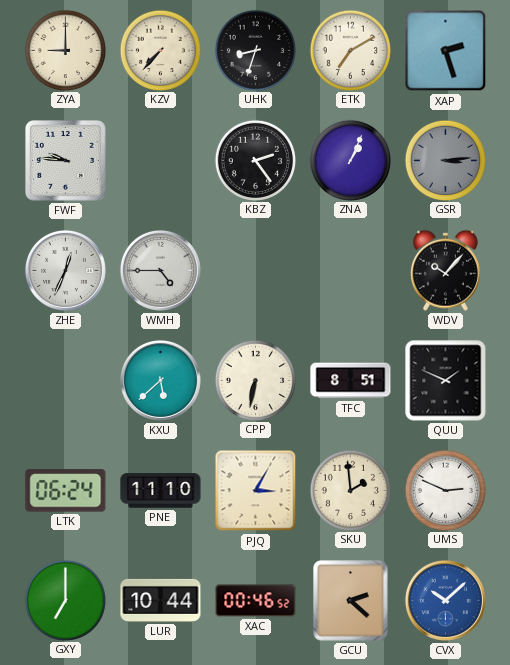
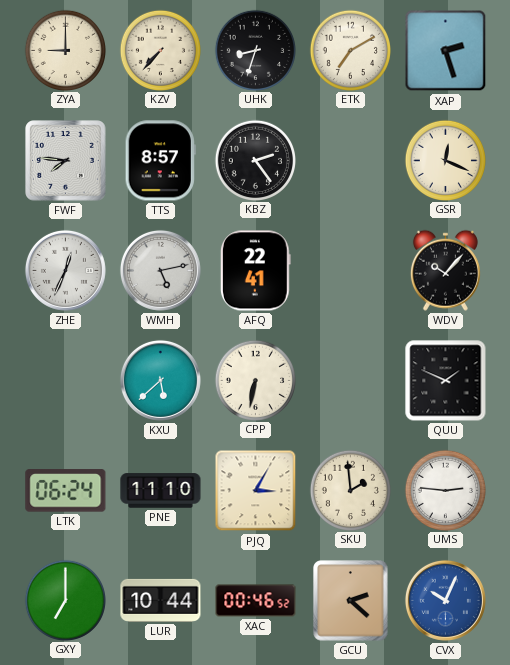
FWF: 9:46 -> 7:46 (66, 161)
TTS: none -> 8:57 (160, 161)
ZNA: 1:04 -> none (350, 160)
GSR: 3:14 -> 12:19 (445, 160)
GSR dial: grey -> cream (445, 160)
WMH: 4:45 -> 5:13 (160, 270)
AFQ: none -> 22:41 (255, 271)
TFC: 8:51 -> none (351, 381)
UMS: 2:49 -> 2:46 (445, 490)
CVX: 10:08 -> 10:04 (445, 600)
